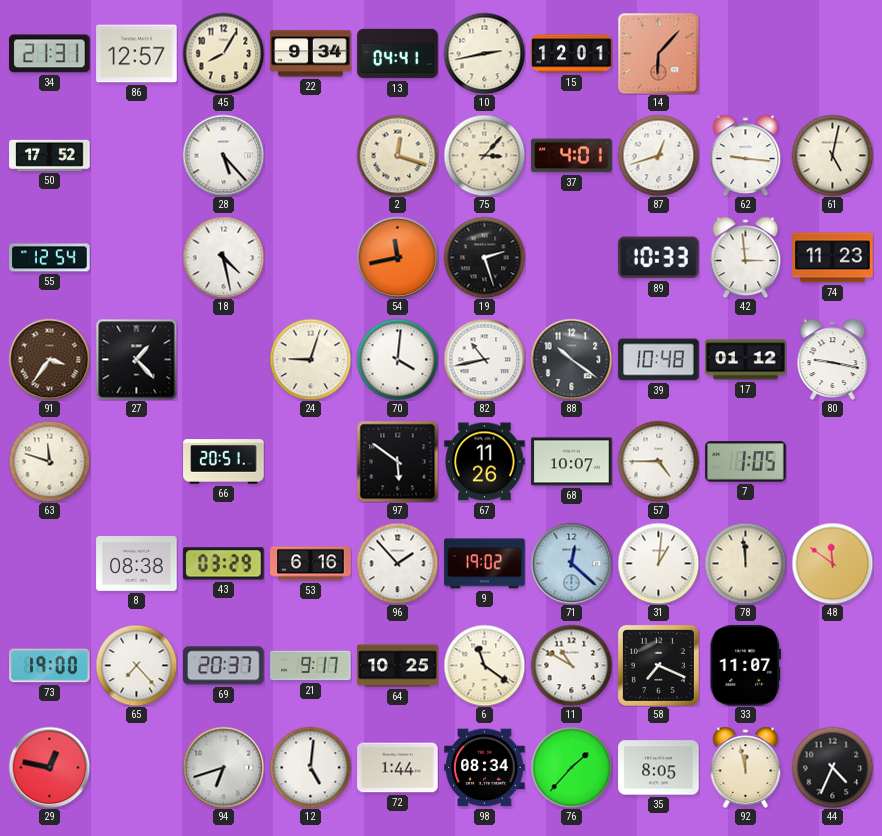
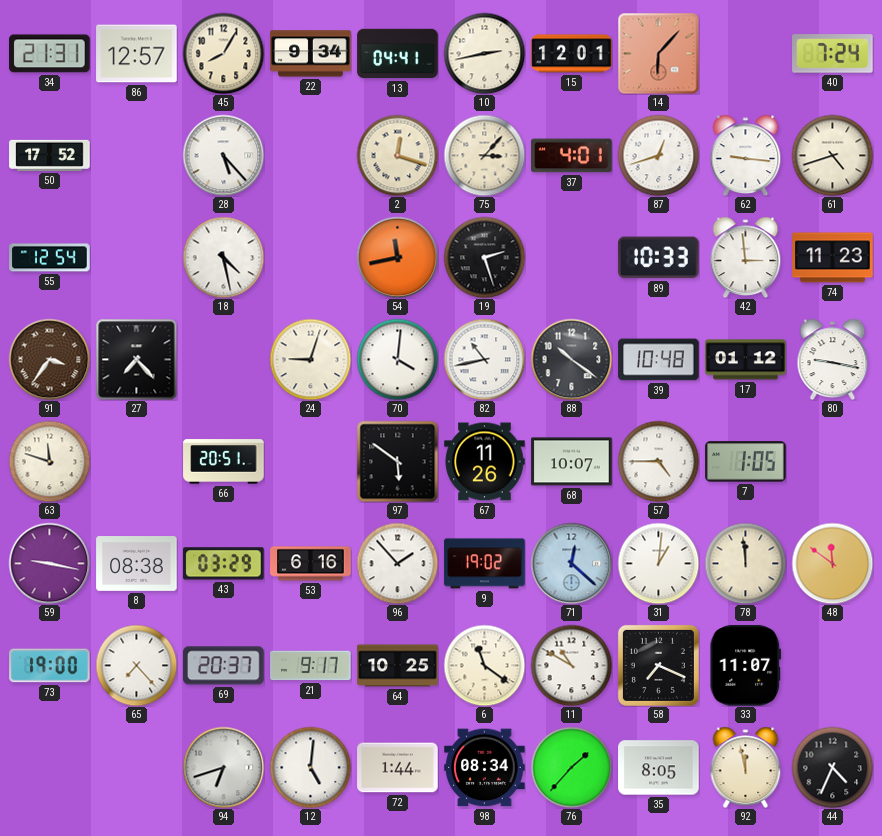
40: none -> 7:24 (833, 54)
61: 5:02 -> 4:42 (832, 155)
27: 1:23 -> 7:23 (136, 359)
59: none -> 9:17 (49, 563)
29: 12:47 -> none (49, 767)
